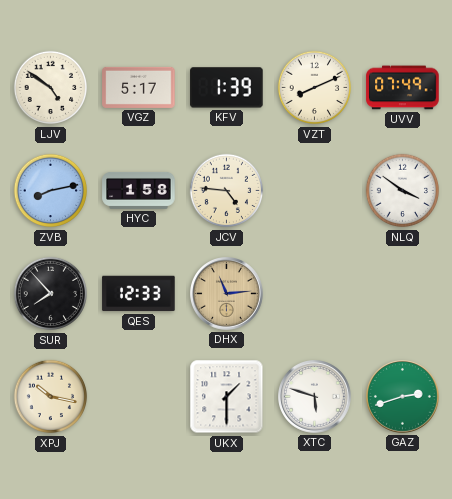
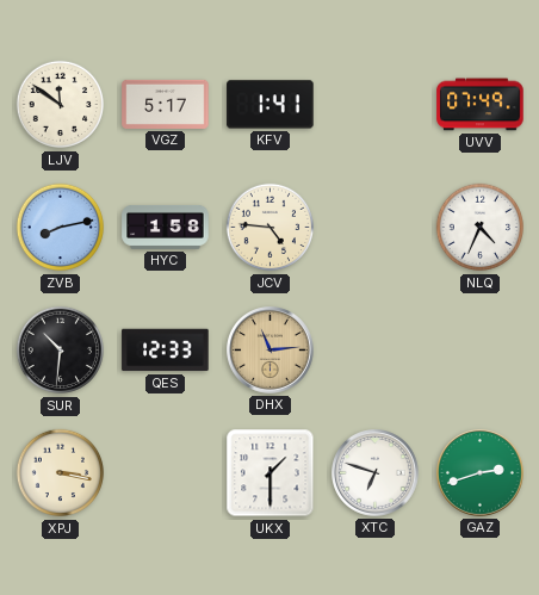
LJV: 4:51 -> 11:51 (61, 105)
KFV: 1:39 -> 1:41 (271, 105)
VZT: 8:11 -> none (315, 88)
NLQ: 3:51 -> 4:34 (481, 228)
SUR: 7:53 -> 10:31 (61, 351)
XPJ: 10:17 -> 3:17 (61, 473)
XTC: 5:48 -> 6:48 (376, 473)
